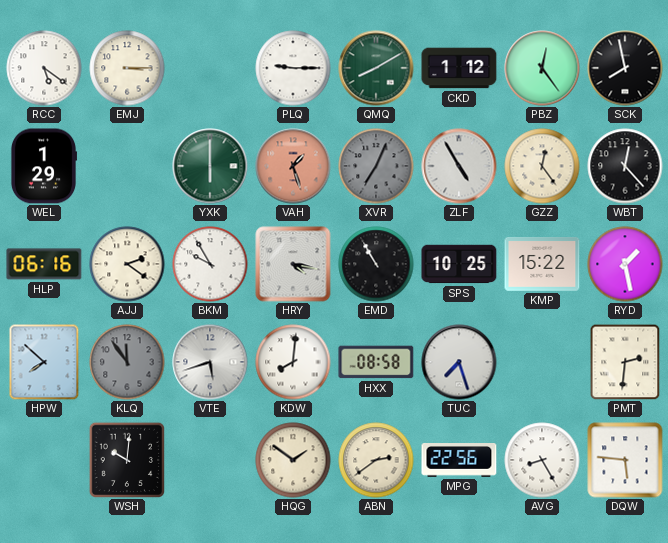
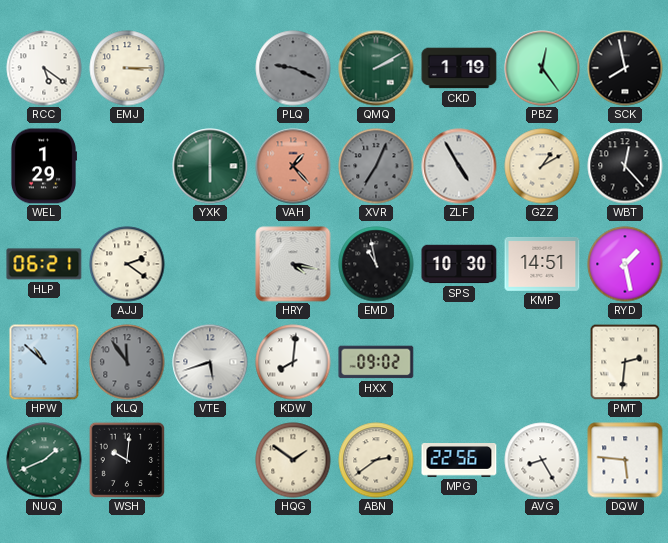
PLQ: 9:15 -> 9:19 (293, 68)
PLQ dial: white -> grey (293, 68)
QMQ: 8:10 -> 2:10 (376, 68)
CKD: 1:12 -> 1:19 (459, 68)
VAH: 1:27 -> 1:23 (293, 166)
GZZ: 12:24 -> 1:10 (542, 166)
HLP: 06:16 -> 06:21 (44, 264)
BKM: 9:55 -> none (210, 264)
EMD: 10:55 -> 10:58 (376, 264)
SPS: 10:25 -> 10:30 (459, 264)
KMP: 15:22 -> 14:51 (542, 265)
HPW: 7:52 -> 10:52 (44, 362)
HXX: 08:58 -> 09:02 (376, 362)
TUC: 7:27 -> none (459, 362)
NUQ: none -> 1:41 (44, 460)
